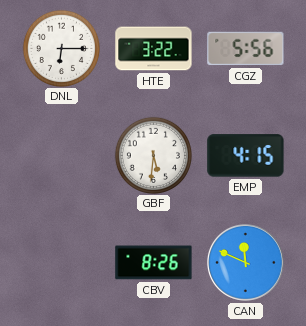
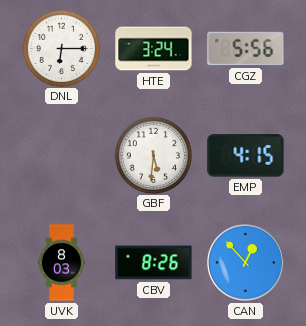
HTE: 3:22 -> 3:24 (154, 49)
UVK: none -> 8:03 (61, 263)
CAN: 11:49 -> 12:53 (246, 263)
